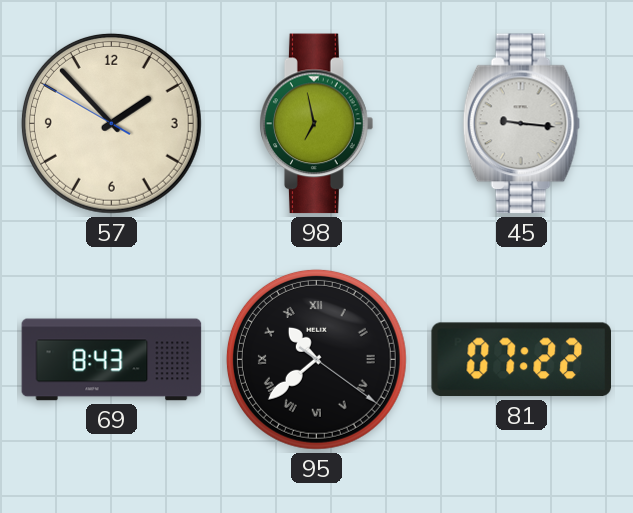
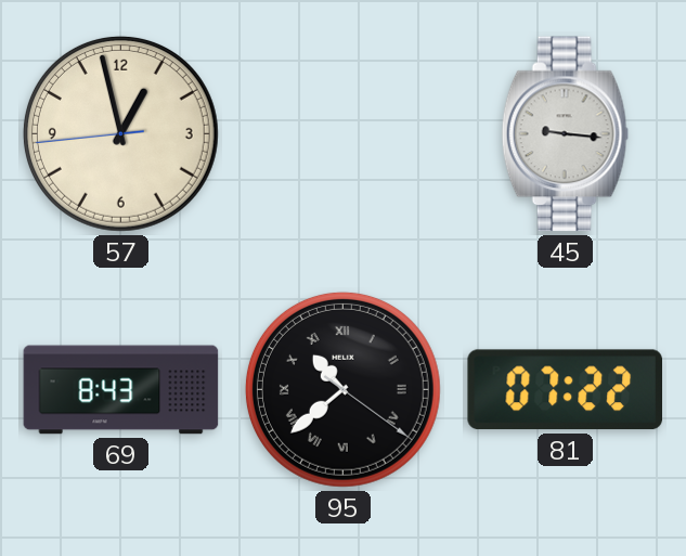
57: 1:52 -> 12:57 (120, 133)
98: 6:58 -> none (317, 124)
